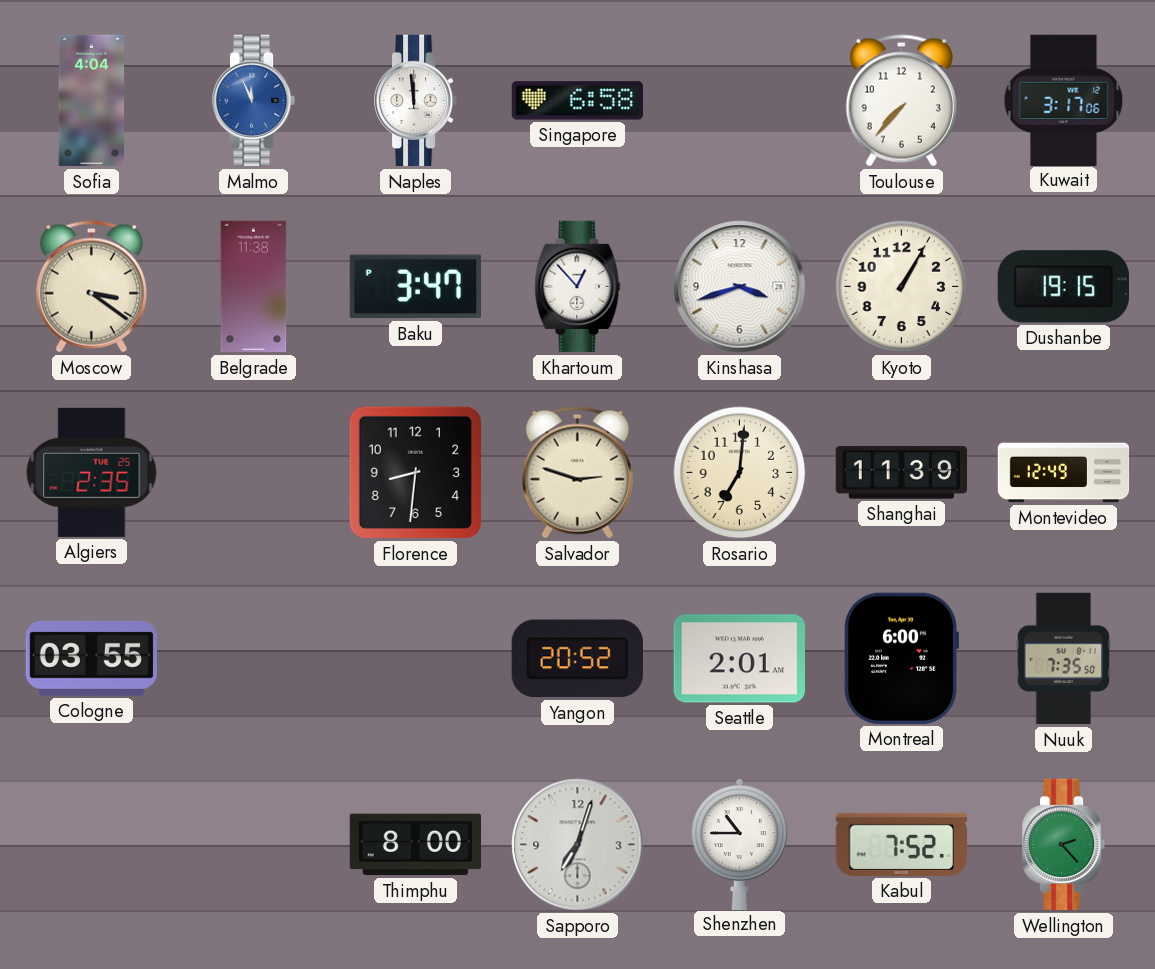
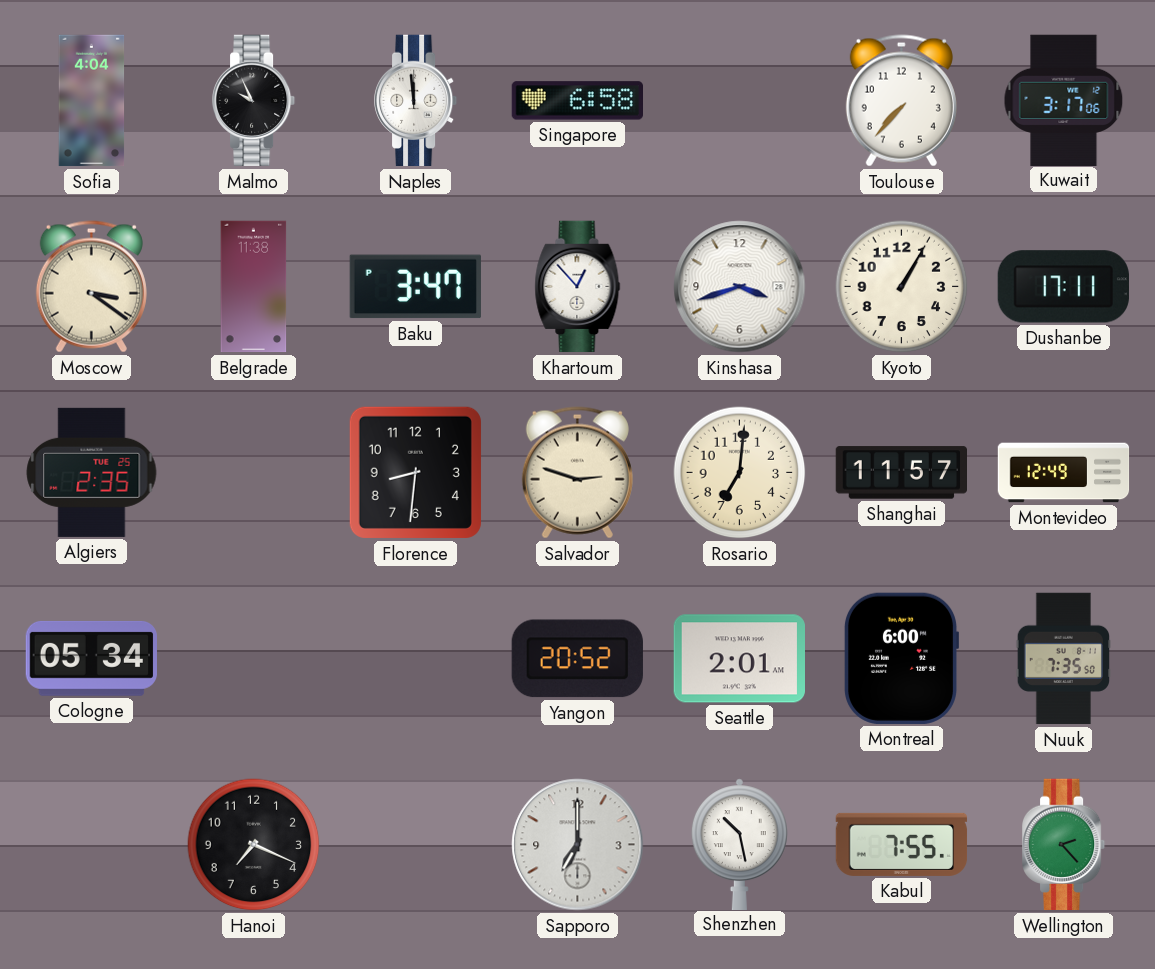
Malmo: 11:56 -> 9:56 (255, 101)
Malmo dial: blue -> black (255, 101)
Dushanbe: 19:15 -> 17:11 (1063, 287)
Shanghai: 11:39 -> 11:57 (901, 473)
Cologne: 03:55 -> 05:34 (91, 658)
Hanoi: none -> 7:19 (254, 845)
Thimphu: 8:00 -> none (415, 845)
Sapporo: 7:03 -> 7:00 (578, 845)
Shenzhen: 10:45 -> 10:28 (739, 844)
Kabul: 7:52 -> 7:55 (902, 844)
